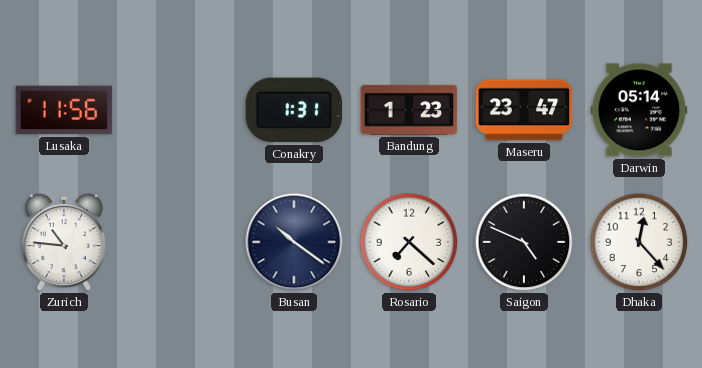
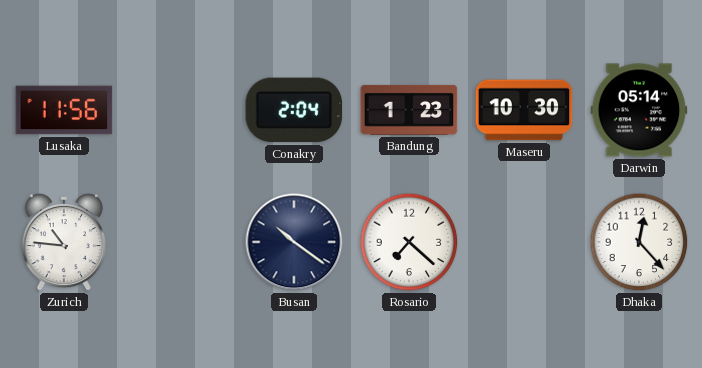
Conakry: 1:31 -> 2:04 (294, 110)
Maseru: 23:47 -> 10:30 (524, 110)
Saigon: 4:49 -> none (524, 242)
